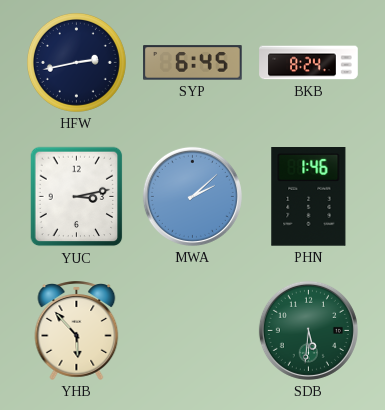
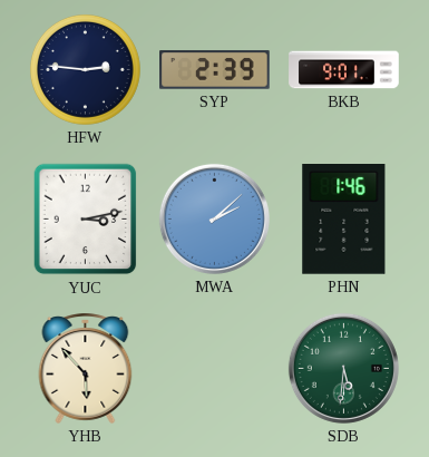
HFW: 2:43 -> 2:46 (85, 69)
SYP: 6:45 -> 2:39 (215, 70)
BKB: 8:24 -> 9:01 (344, 70)
